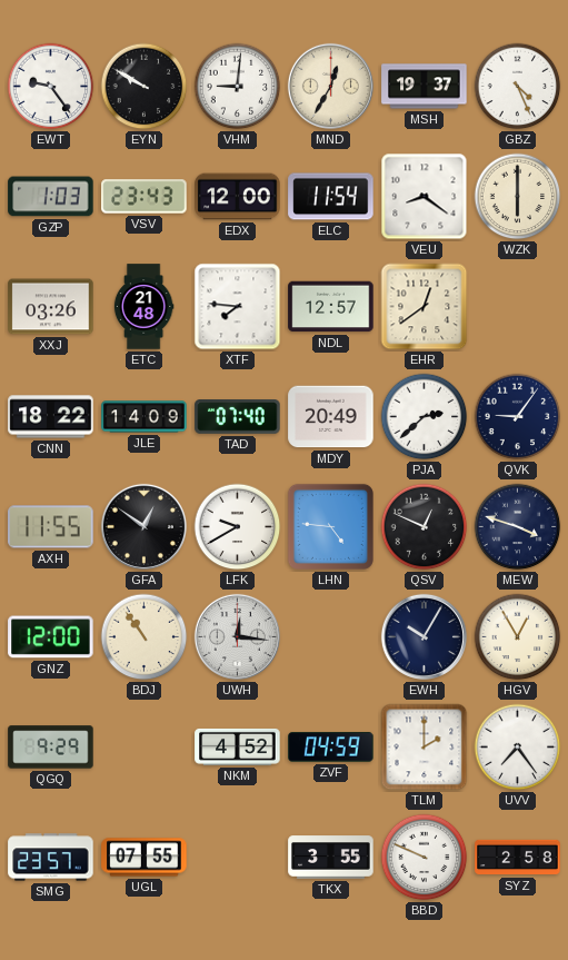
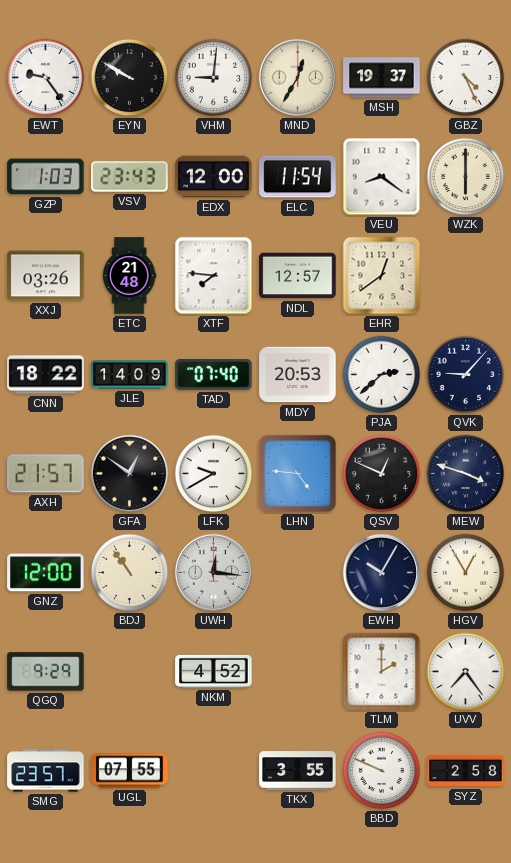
MDY: 20:49 -> 20:53 (298, 375)
QVK: 9:06 -> 9:07 (466, 375)
AXH: 11:55 -> 21:57 (46, 474)
ZVF: 04:59 -> none (331, 748)
